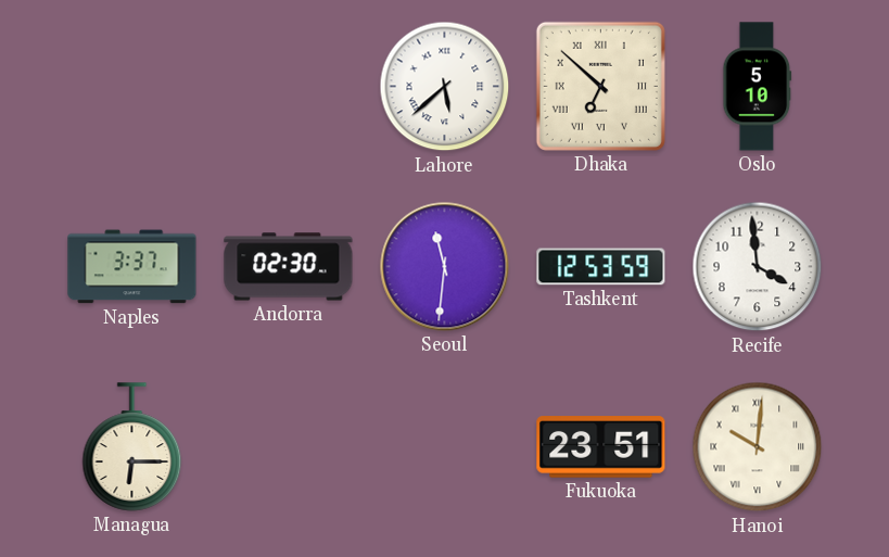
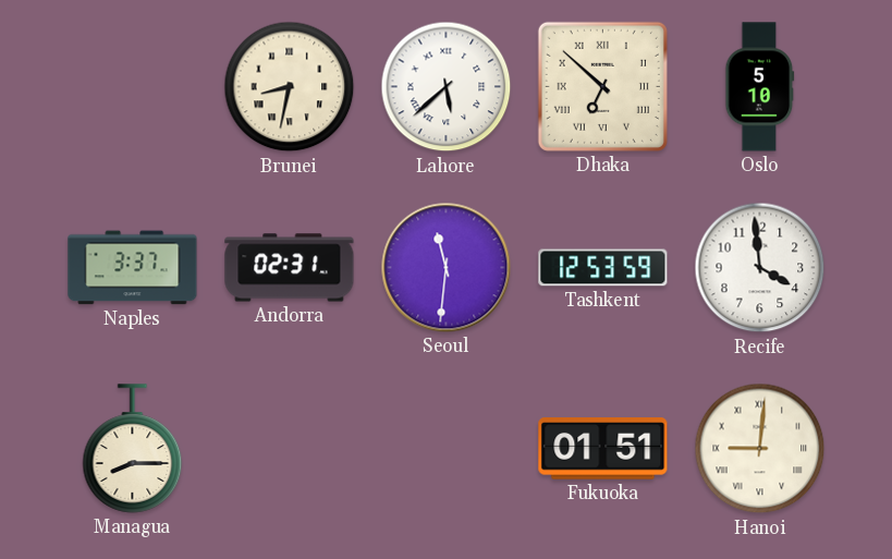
Brunei: none -> 8:32 (290, 87)
Andorra: 02:30 -> 02:31 (290, 268)
Managua: 6:15 -> 8:15 (133, 449)
Fukuoka: 23:51 -> 01:51 (603, 449)
Hanoi: 10:01 -> 9:01 (760, 449)
